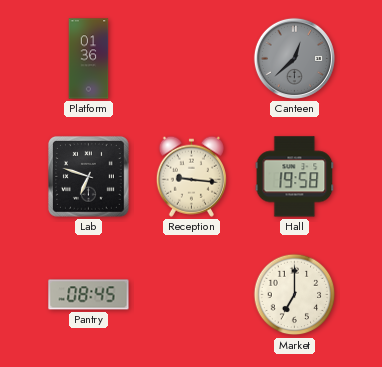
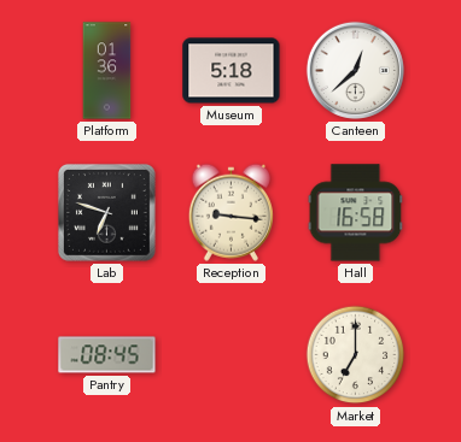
Museum: none -> 5:18 (232, 71)
Canteen dial: grey -> white (355, 70)
Hall: 19:58 -> 16:58 (356, 213)
